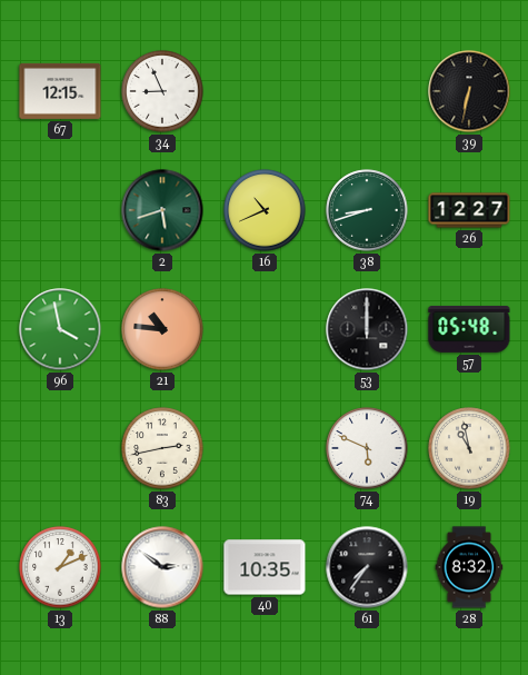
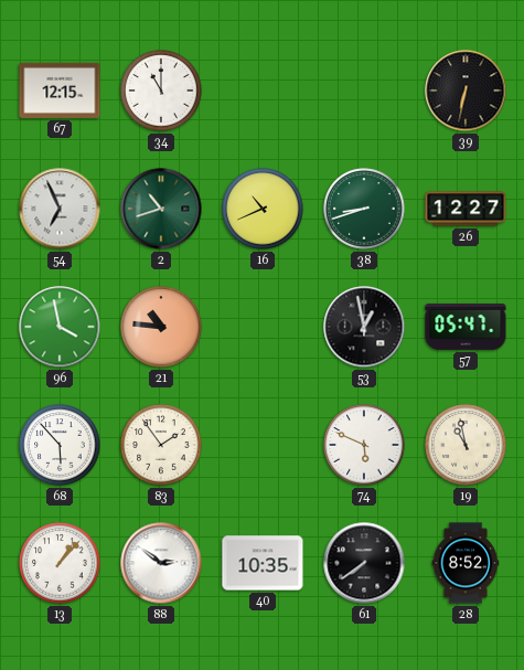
34: 8:56 -> 11:00 (161, 91)
54: none -> 6:56 (60, 209)
2: 5:42 -> 10:42 (161, 209)
53: 12:00 -> 12:58 (364, 327)
57: 05:48 -> 05:47 (466, 327)
68: none -> 5:53 (60, 445)
83: 2:43 -> 1:54 (161, 445)
13: 1:11 -> 1:07 (60, 563)
61: 7:36 -> 7:39 (364, 563)
28: 8:32 -> 8:52 (466, 563)
